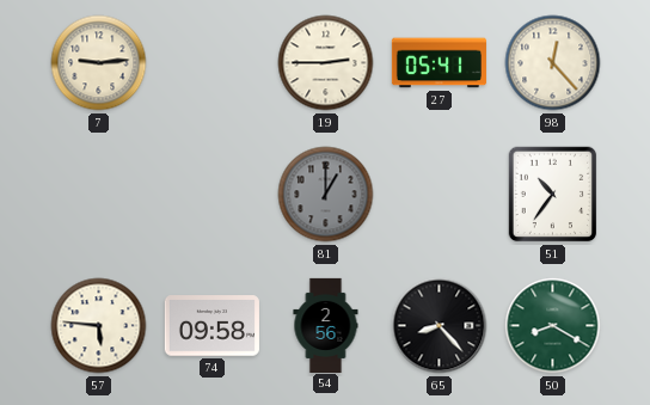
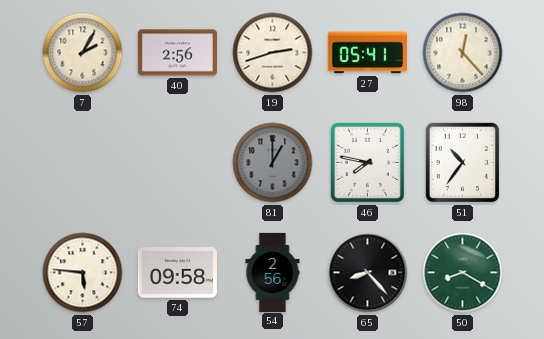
7: 9:14 -> 2:05 (83, 53)
40: none -> 2:56 (177, 53)
19: 2:45 -> 2:42 (273, 53)
46: none -> 7:47 (368, 163)
